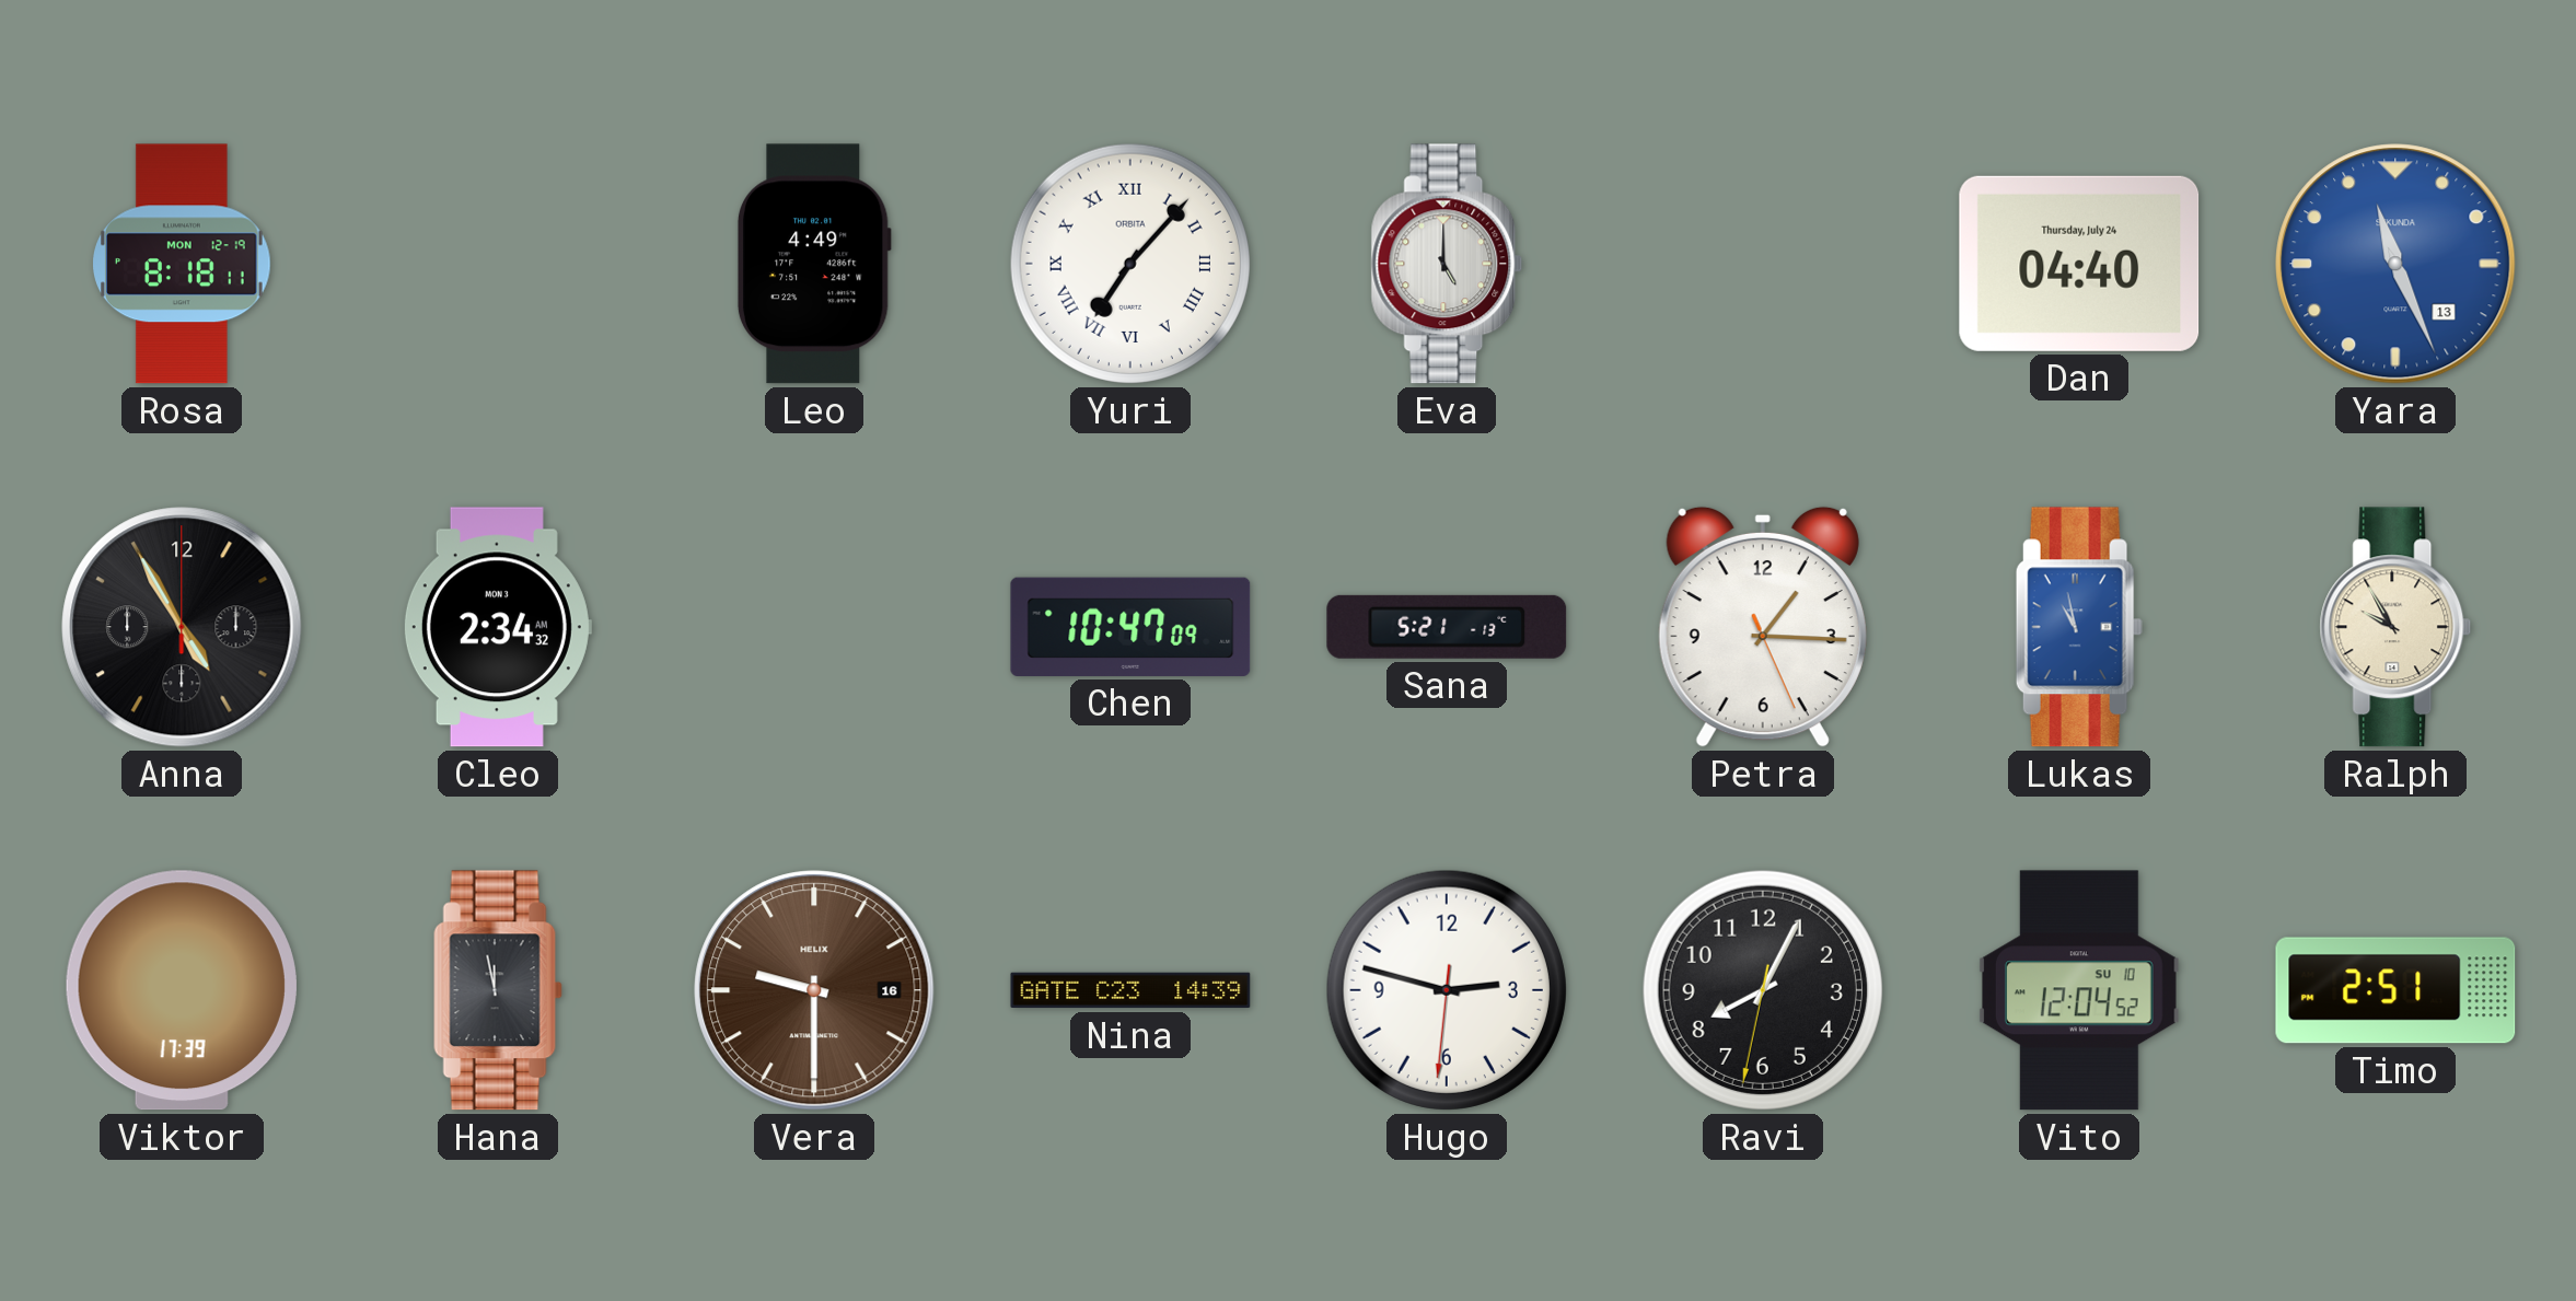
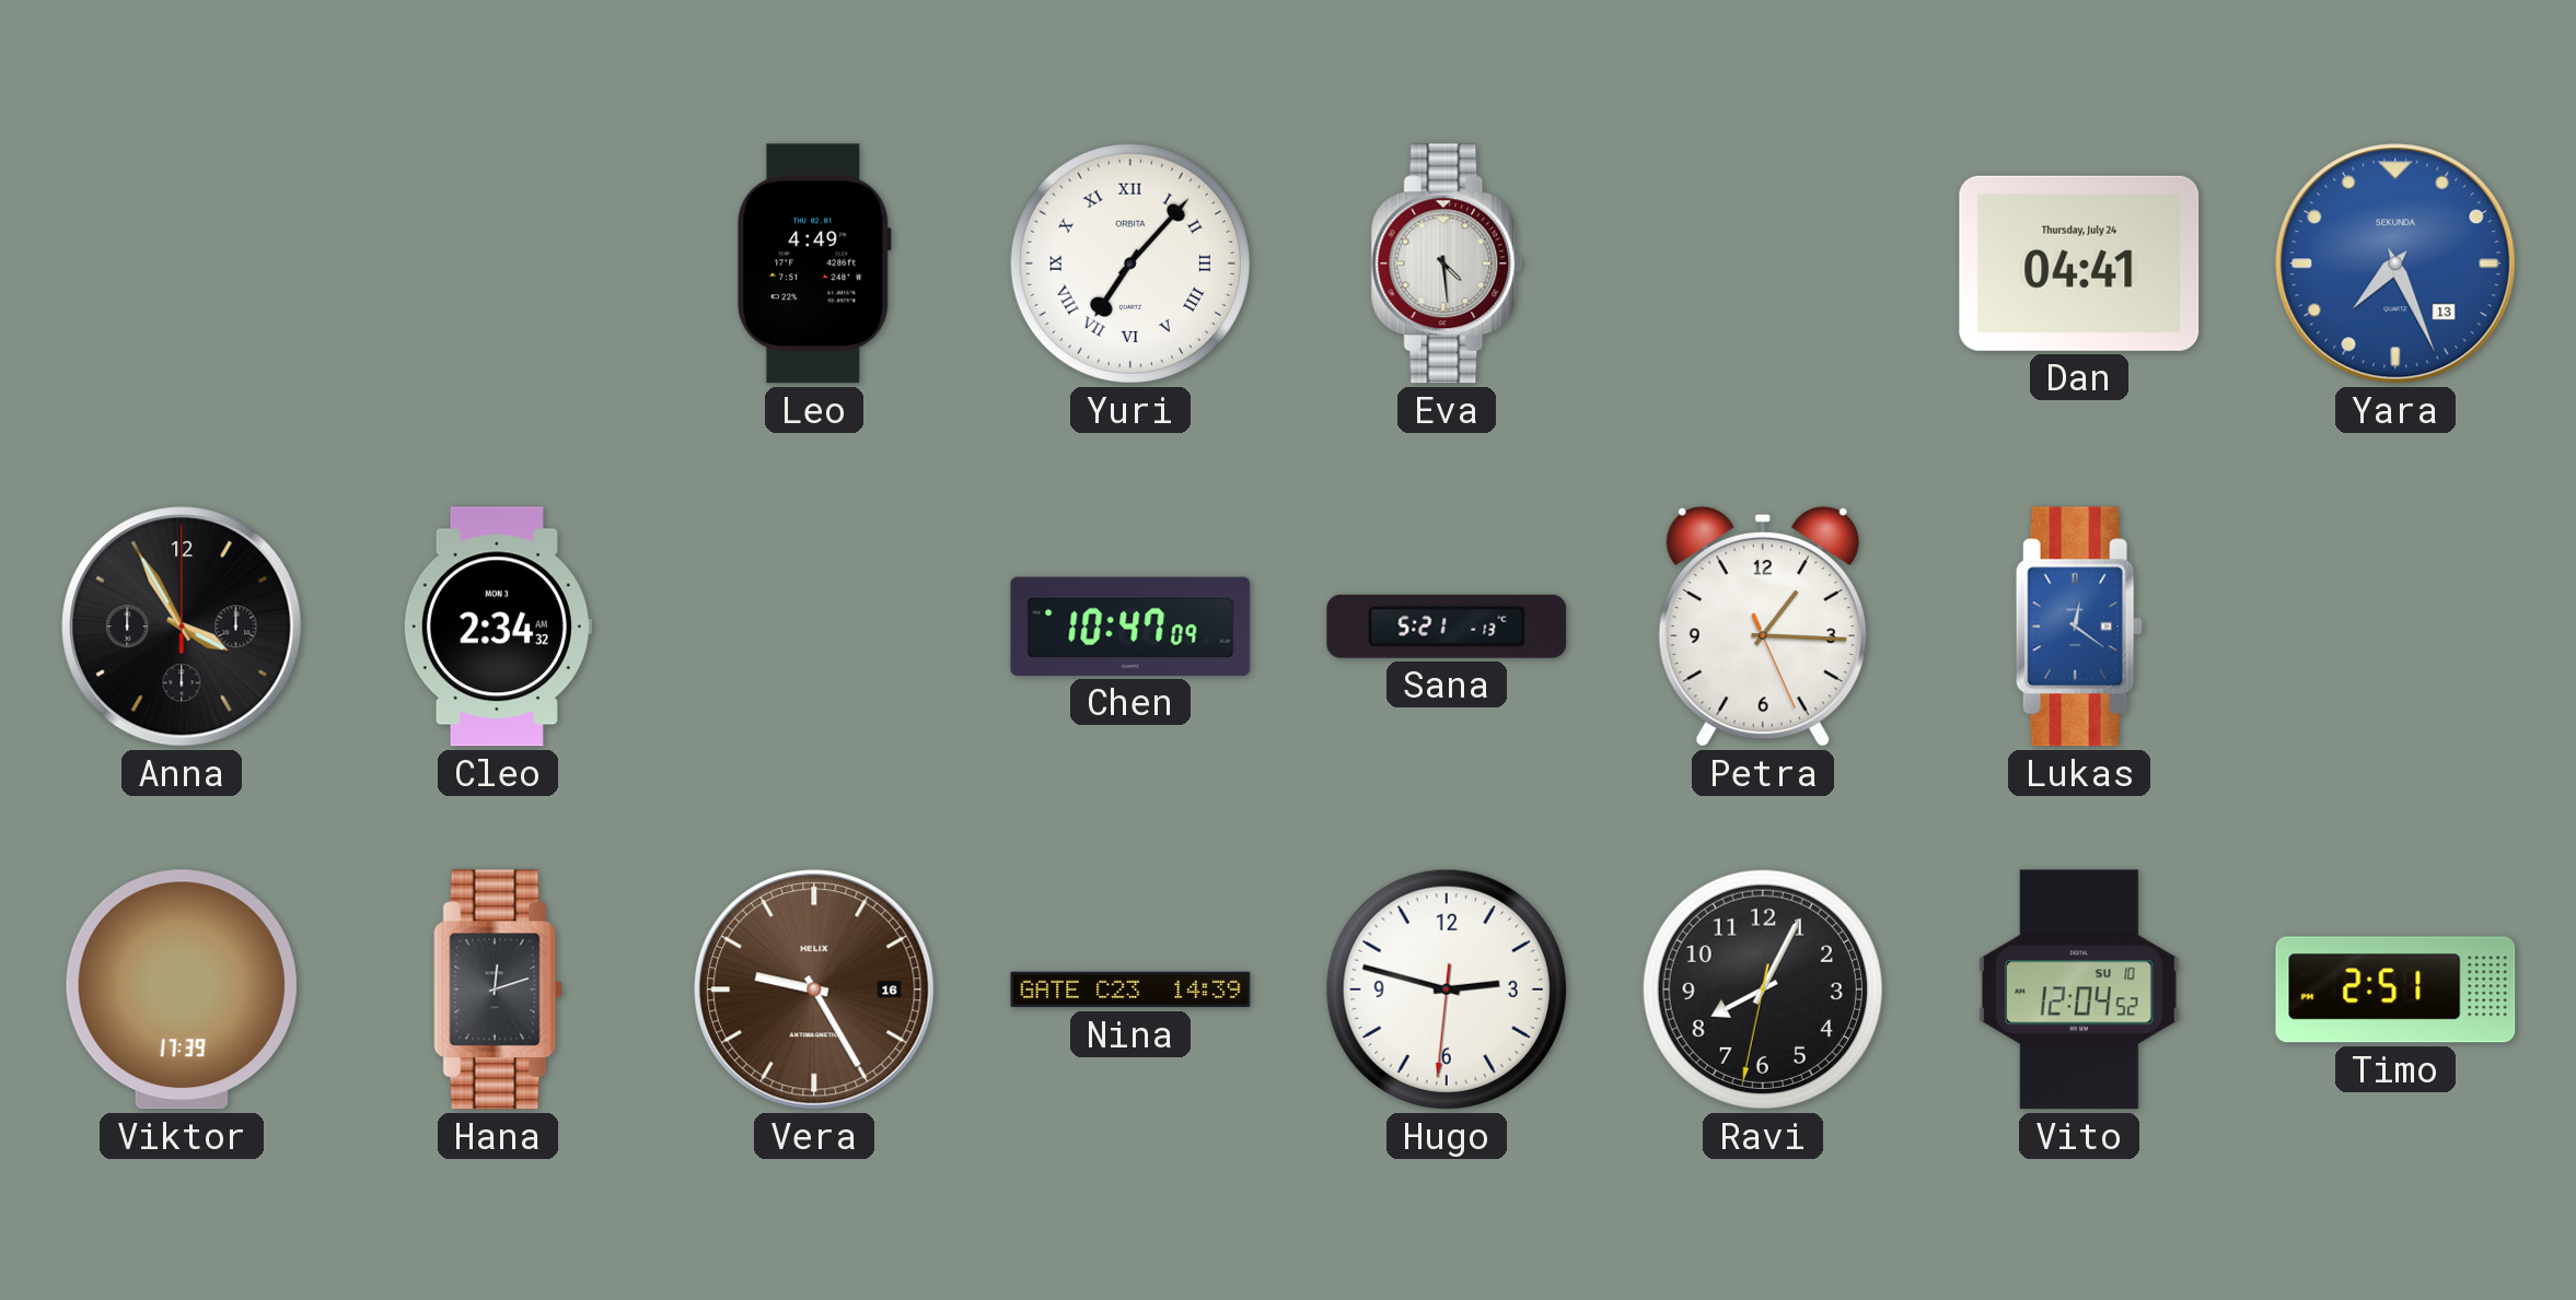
Rosa: 8:18 -> none (183, 264)
Eva: 5:00 -> 4:29 (1447, 263)
Dan: 04:40 -> 04:41 (2079, 263)
Yara: 11:26 -> 7:26 (2395, 263)
Anna: 4:55 -> 3:55 (182, 626)
Lukas: 10:58 -> 12:21 (2079, 626)
Ralph: 9:55 -> none (2395, 627)
Hana: 11:58 -> 12:12 (498, 989)
Vera: 9:30 -> 9:25 (814, 989)
